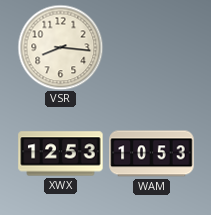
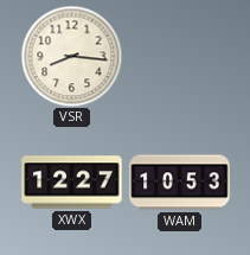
XWX: 12:53 -> 12:27 (72, 183)
